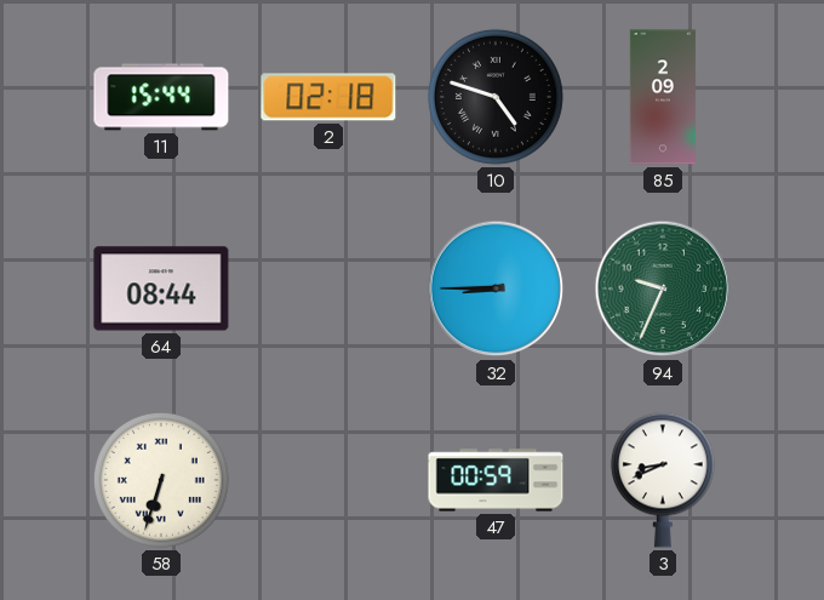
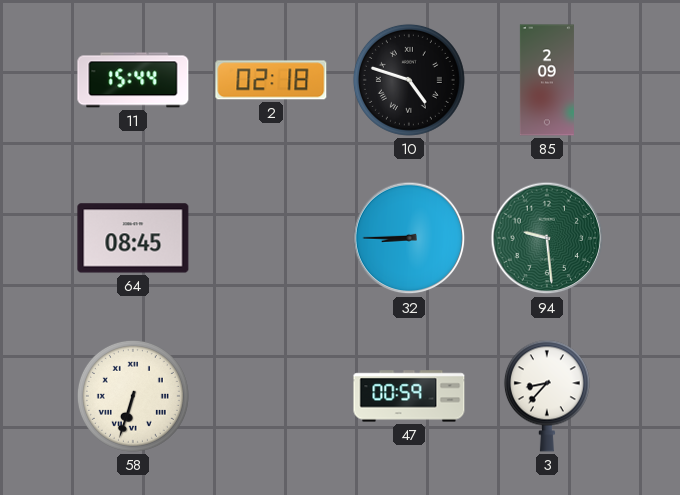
64: 08:44 -> 08:45 (133, 238)
94: 9:34 -> 9:29 (547, 238)
3: 8:41 -> 8:37 (547, 396)
